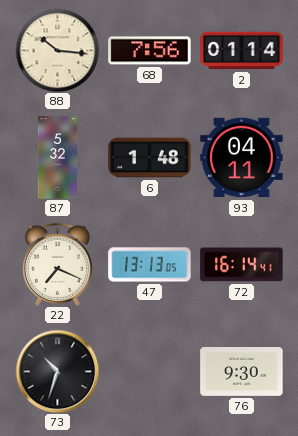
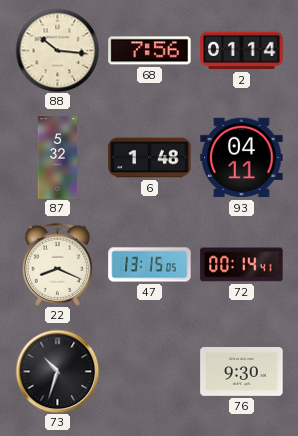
22: 7:19 -> 8:19 (57, 264)
47: 13:13 -> 13:15 (150, 265)
72: 16:14 -> 00:14 (242, 265)
